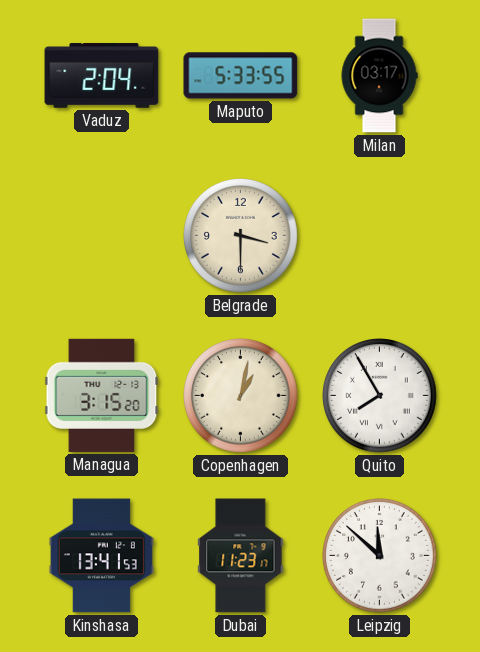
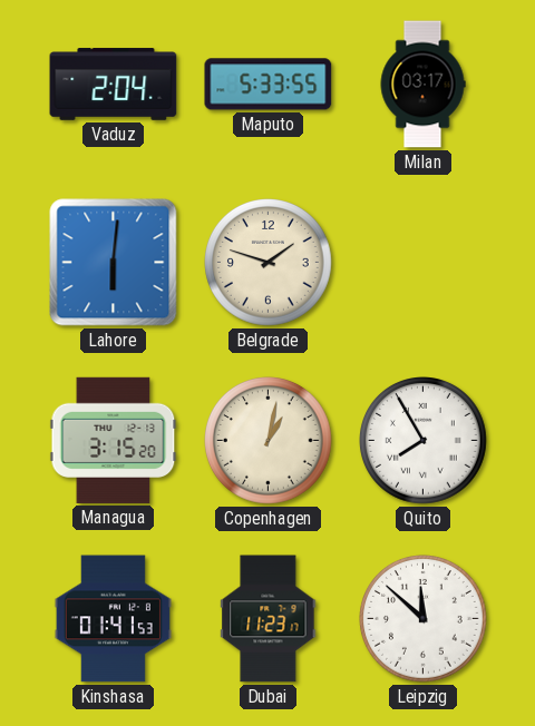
Lahore: none -> 6:01 (114, 263)
Belgrade: 3:30 -> 1:48 (269, 263)
Kinshasa: 13:41 -> 01:41 (113, 619)
